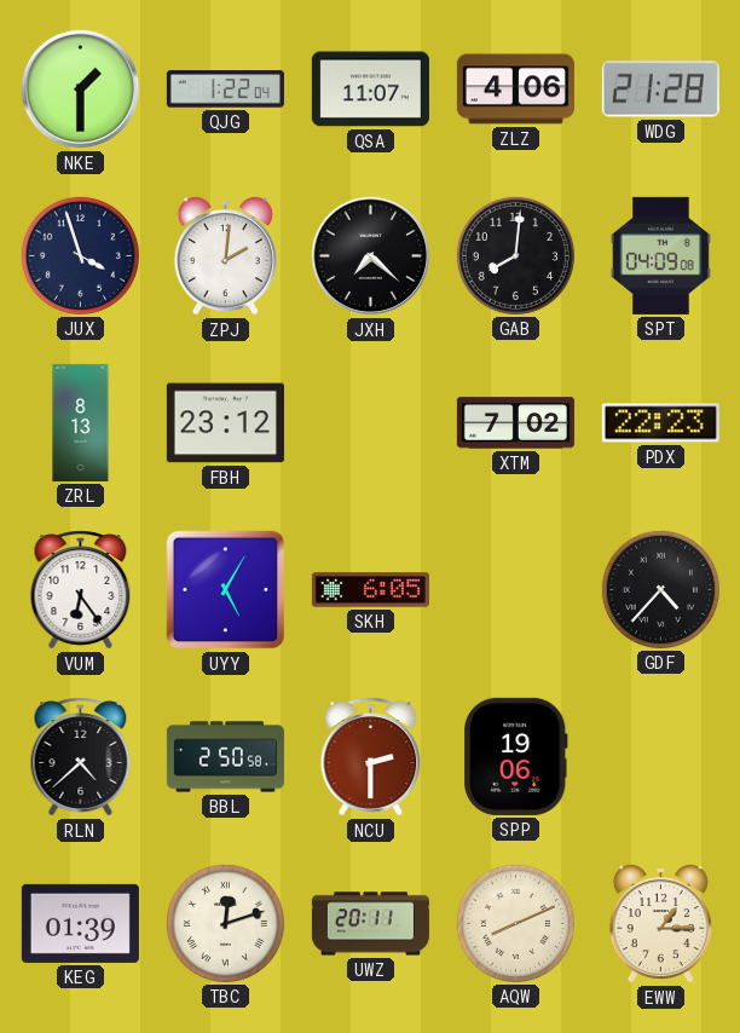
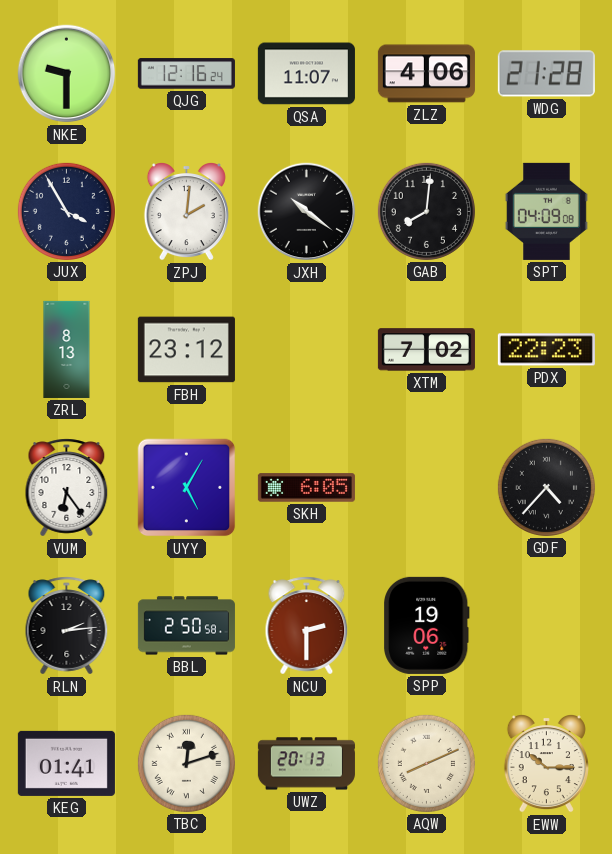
NKE: 1:30 -> 9:30 (67, 74)
QJG: 1:22 -> 12:16 (186, 74)
JUX: 3:57 -> 3:55 (66, 211)
JXH: 7:22 -> 10:21 (307, 212)
RLN: 4:38 -> 2:14 (67, 626)
KEG: 01:39 -> 01:41 (66, 763)
UWZ: 20:11 -> 20:13 (306, 764)
EWW: 1:15 -> 10:15 (546, 764)
